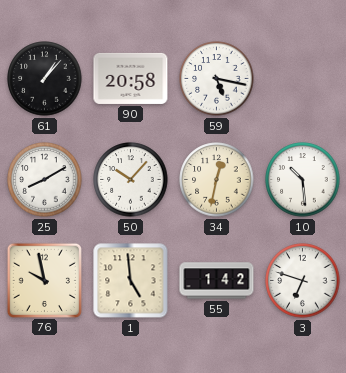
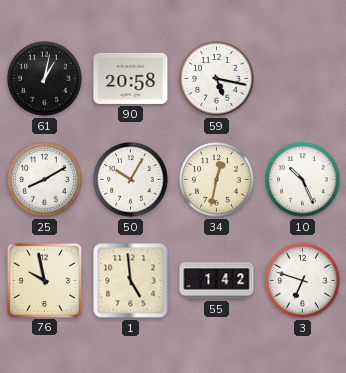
61: 1:07 -> 1:02 (45, 79)
50: 10:07 -> 10:05 (131, 180)
10: 10:29 -> 10:26 (303, 180)
